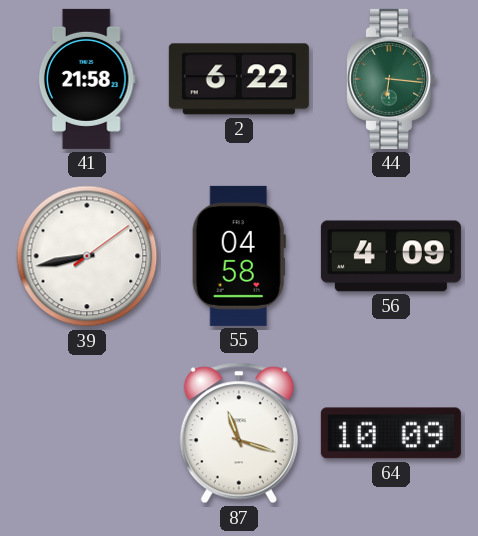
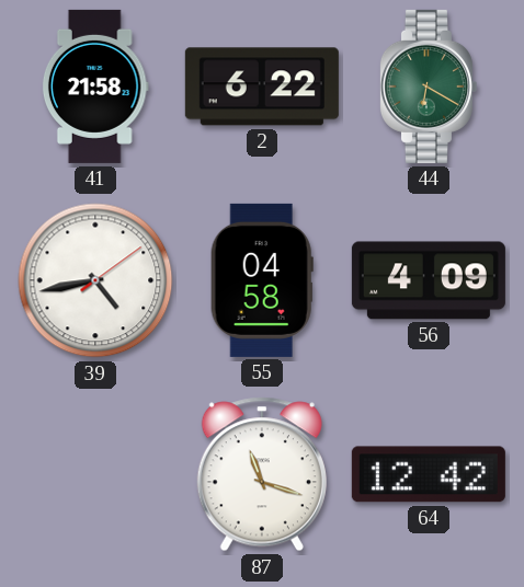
44: 6:16 -> 6:20 (428, 87)
39: 8:43 -> 4:43 (95, 280)
64: 10:09 -> 12:42 (429, 474)
